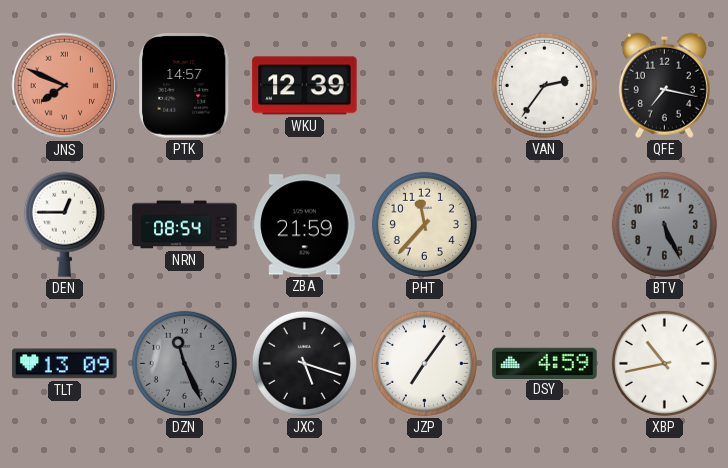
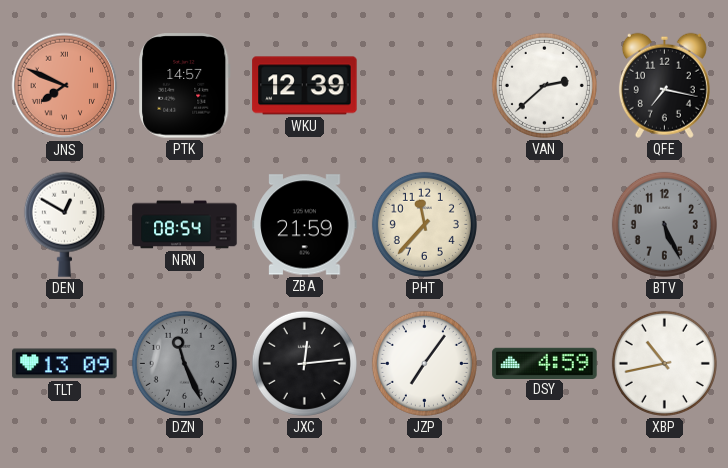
VAN: 2:36 -> 2:38 (544, 85)
DEN: 12:45 -> 12:50 (64, 224)
JXC: 5:18 -> 12:14 (304, 363)
